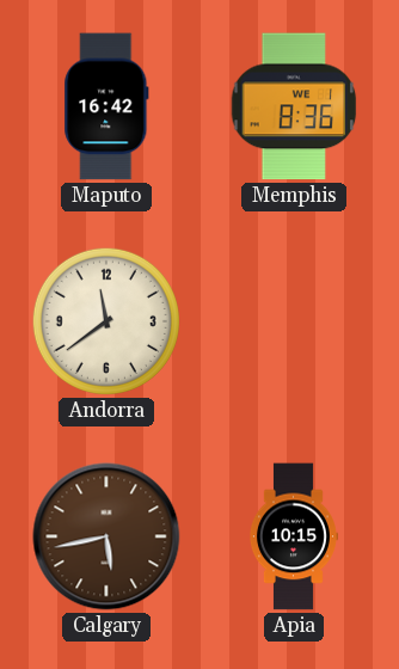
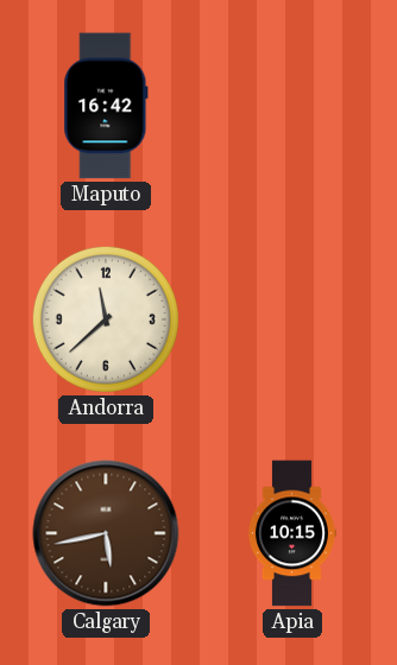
Memphis: 8:36 -> none (294, 106)
Andorra: 11:39 -> 11:38 (106, 319)
